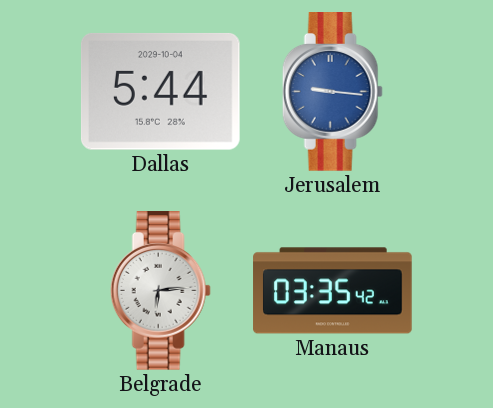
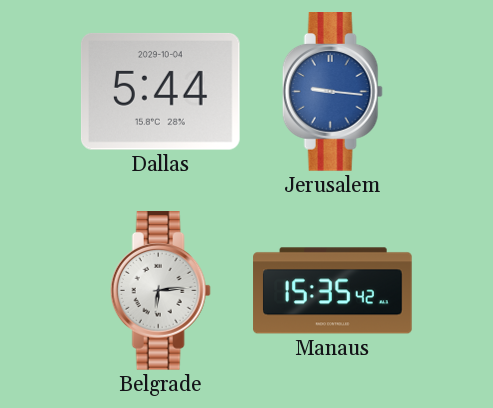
Manaus: 03:35 -> 15:35 (333, 291)
